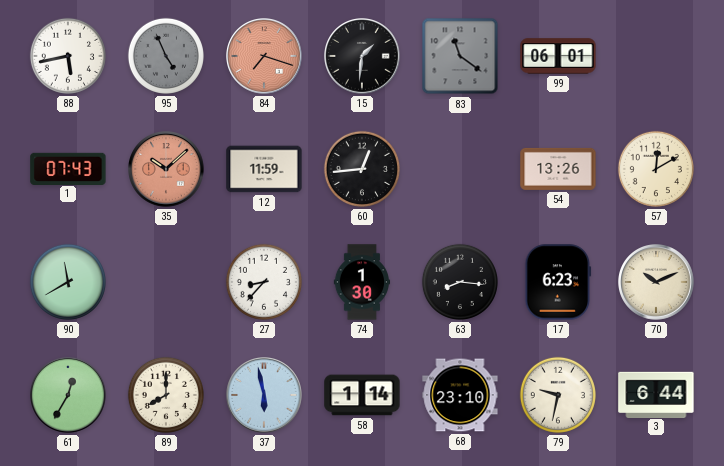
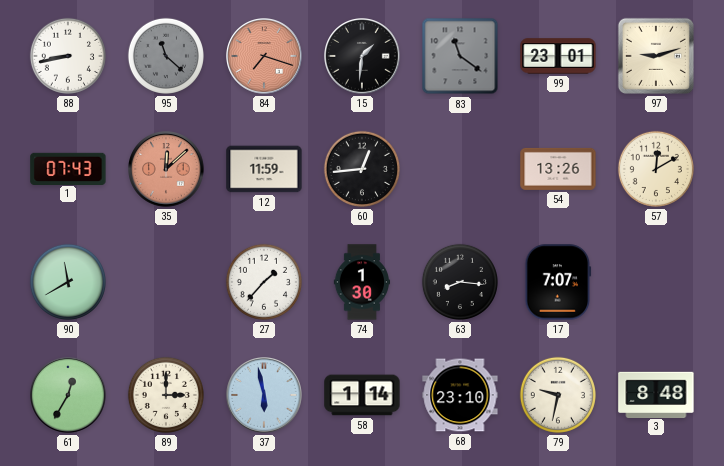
88: 5:43 -> 8:43 (68, 56)
95: 4:56 -> 11:22 (166, 56)
99: 06:01 -> 23:01 (558, 56)
97: none -> 9:12 (656, 56)
35: 10:08 -> 12:08 (167, 170)
27: 8:37 -> 1:37 (264, 282)
17: 6:23 -> 7:07 (558, 282)
70: 10:11 -> none (657, 283)
89: 8:00 -> 3:00 (166, 395)
3: 6:44 -> 8:48 (656, 394)
